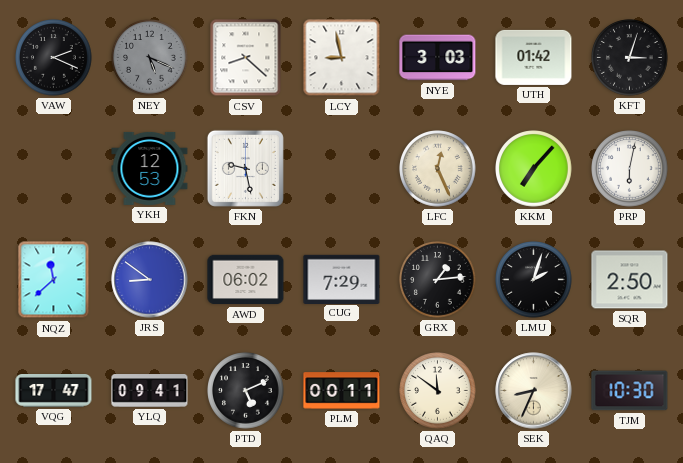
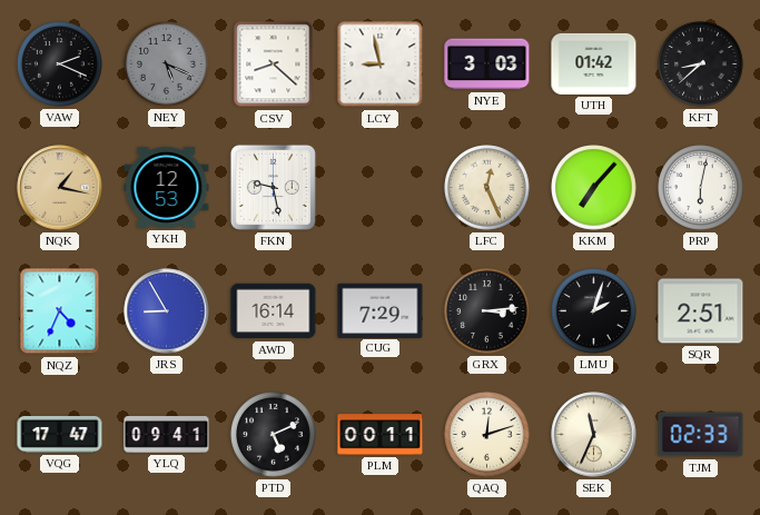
KFT: 3:03 -> 8:38 (701, 65)
NQK: none -> 1:17 (60, 188)
NQZ: 11:38 -> 4:34 (60, 311)
JRS: 8:51 -> 8:55 (167, 311)
AWD: 06:02 -> 16:14 (274, 311)
GRX: 1:14 -> 3:14 (487, 311)
SQR: 2:50 -> 2:51 (701, 311)
QAQ: 11:51 -> 12:12 (487, 435)
SEK: 8:34 -> 11:34 (594, 435)
TJM: 10:30 -> 02:33 (701, 435)
